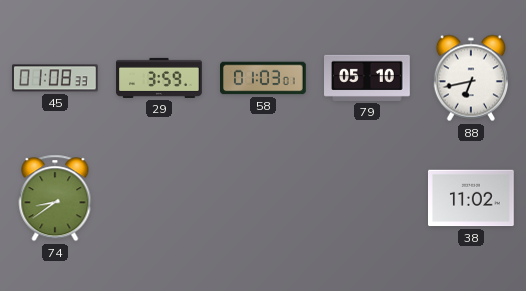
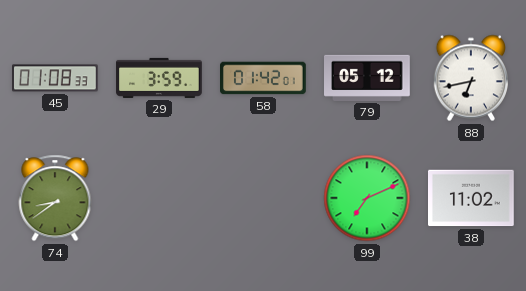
58: 01:03 -> 01:42 (264, 78)
79: 05:10 -> 05:12 (368, 78)
99: none -> 7:11 (367, 198)
